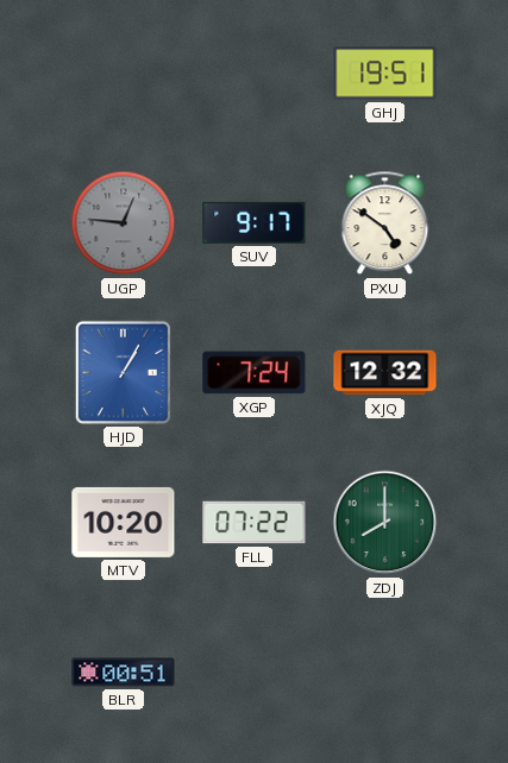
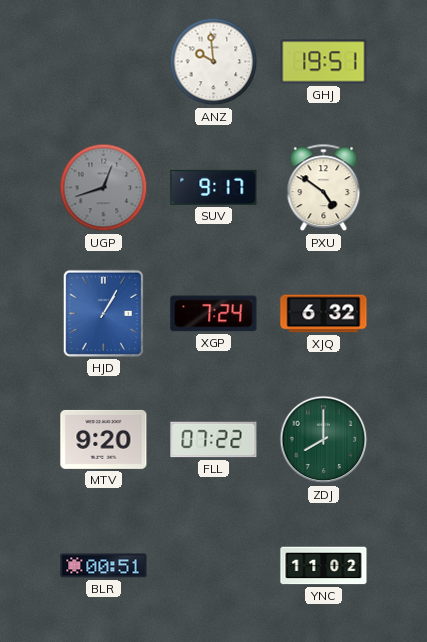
ANZ: none -> 9:59 (214, 62)
UGP: 12:46 -> 12:42 (104, 188)
XJQ: 12:32 -> 6:32 (324, 314)
MTV: 10:20 -> 9:20 (104, 439)
YNC: none -> 11:02 (324, 566)
